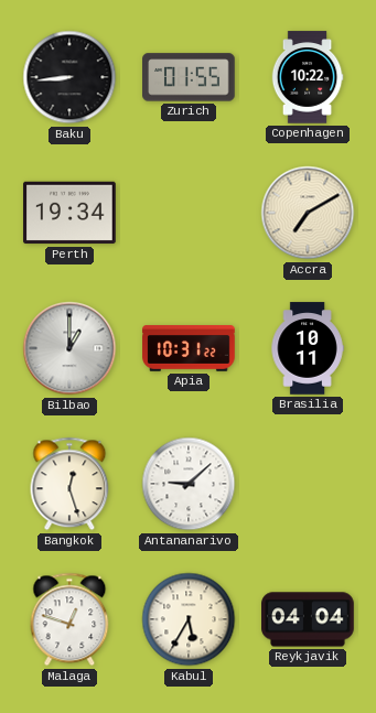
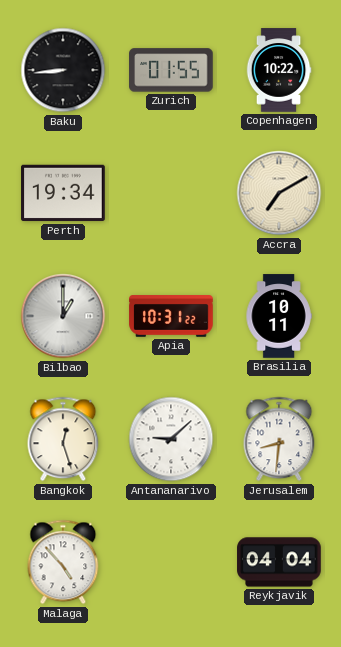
Jerusalem: none -> 8:31 (279, 439)
Malaga: 12:48 -> 4:53 (63, 562)
Kabul: 5:35 -> none (189, 619)
